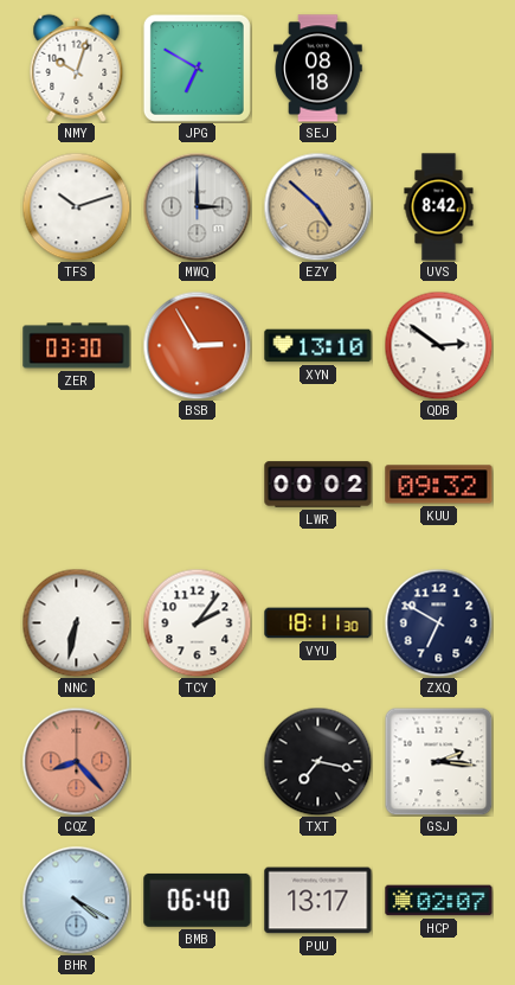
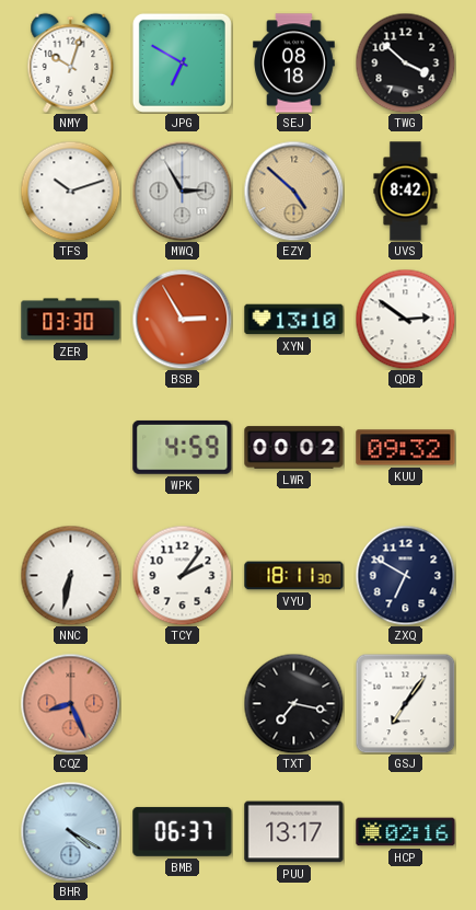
TWG: none -> 3:52 (405, 62)
MWQ: 3:00 -> 2:55 (182, 191)
WPK: none -> 4:59 (183, 447)
CQZ: 8:23 -> 8:26 (70, 703)
GSJ: 2:16 -> 7:06 (405, 703)
BMB: 06:40 -> 06:37 (183, 831)
HCP: 02:07 -> 02:16 (406, 832)
